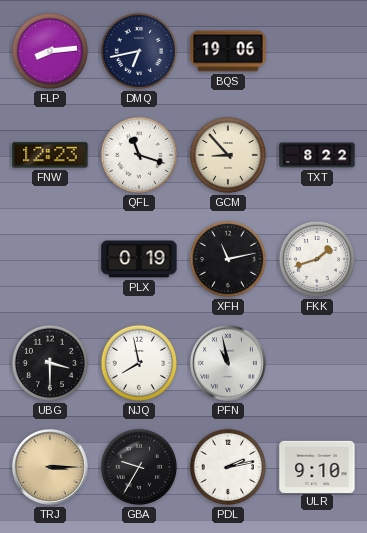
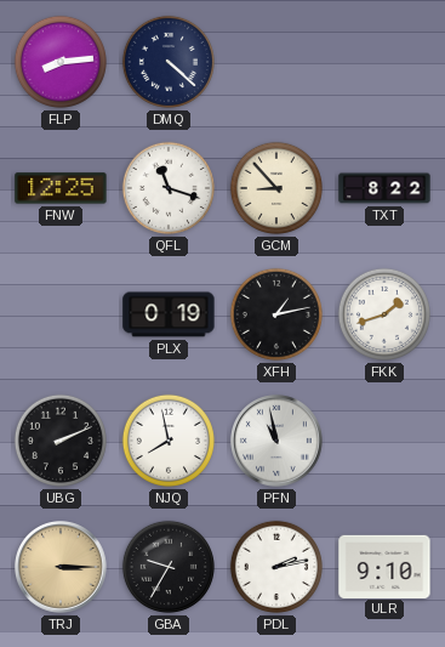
DMQ: 6:43 -> 4:22 (169, 62)
BQS: 19:06 -> none (228, 51)
FNW: 12:23 -> 12:25 (61, 188)
XFH: 11:13 -> 1:13 (276, 314)
UBG: 3:30 -> 2:11 (61, 441)
